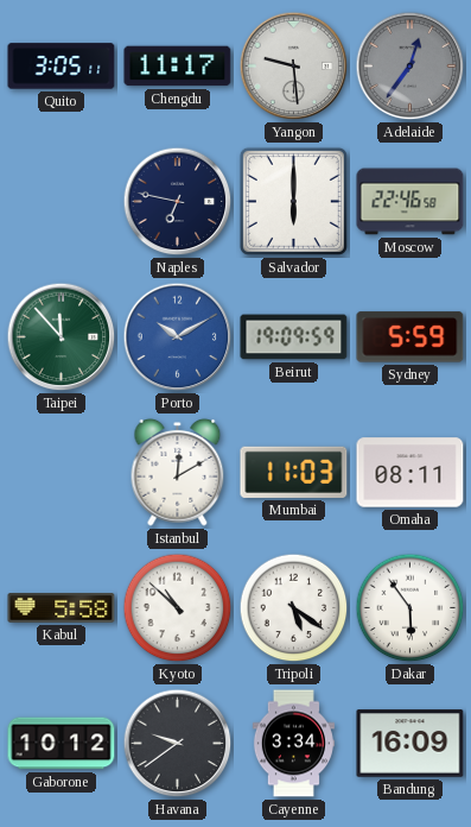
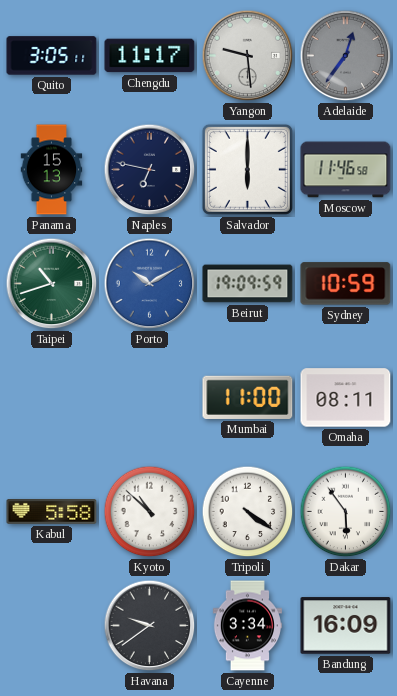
Panama: none -> 15:13 (52, 170)
Moscow: 22:46 -> 11:46 (346, 170)
Taipei: 11:53 -> 10:42 (52, 284)
Sydney: 5:59 -> 10:59 (346, 284)
Istanbul: 12:10 -> none (178, 472)
Mumbai: 11:03 -> 11:00 (248, 397)
Tripoli: 5:21 -> 4:21 (248, 512)
Gaborone: 10:12 -> none (62, 744)
